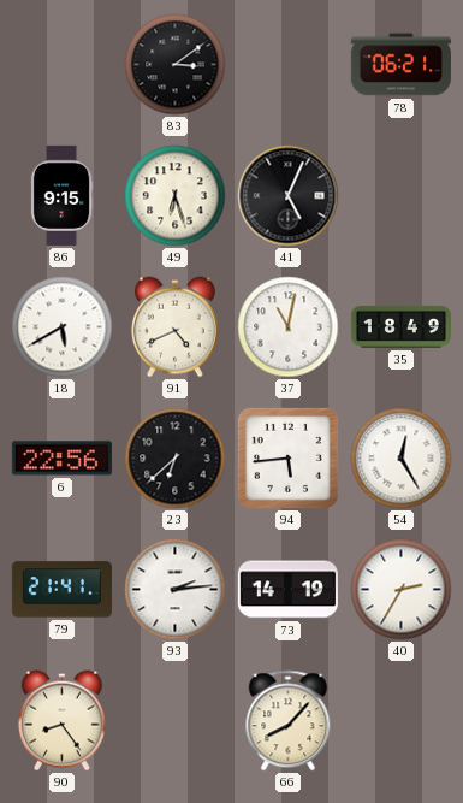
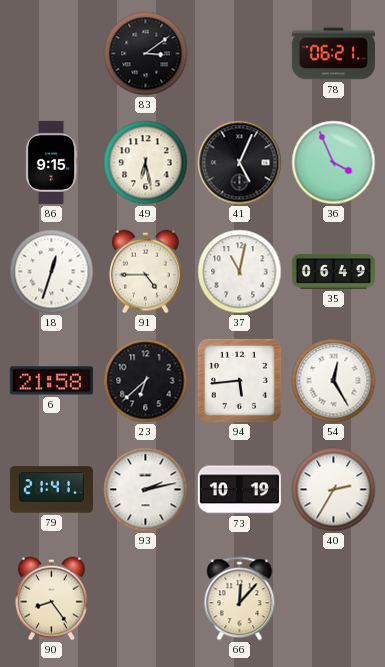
49: 6:27 -> 6:28 (146, 163)
36: none -> 3:56 (334, 163)
18: 5:40 -> 12:33 (52, 272)
91: 4:41 -> 4:45 (145, 272)
35: 18:49 -> 06:49 (333, 271)
6: 22:56 -> 21:58 (51, 381)
93: 2:14 -> 2:13 (146, 490)
73: 14:19 -> 10:19 (239, 490)
66: 8:07 -> 12:07 (240, 599)
